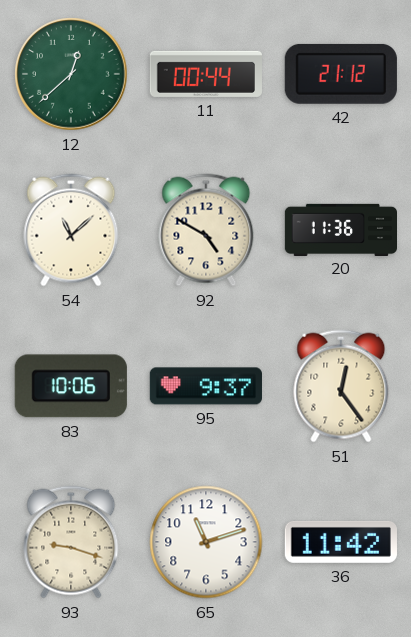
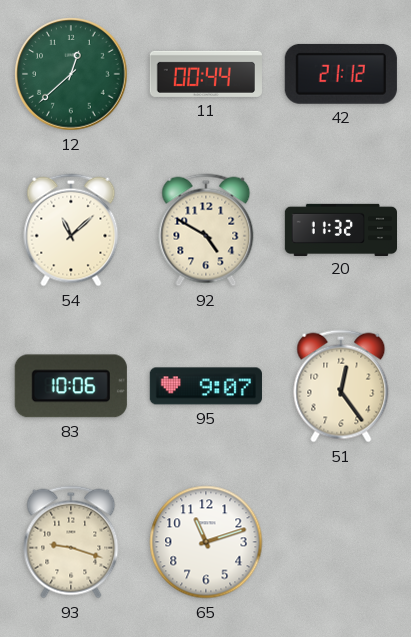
20: 11:36 -> 11:32 (340, 229)
95: 9:37 -> 9:07 (206, 386)
36: 11:42 -> none (341, 542)
